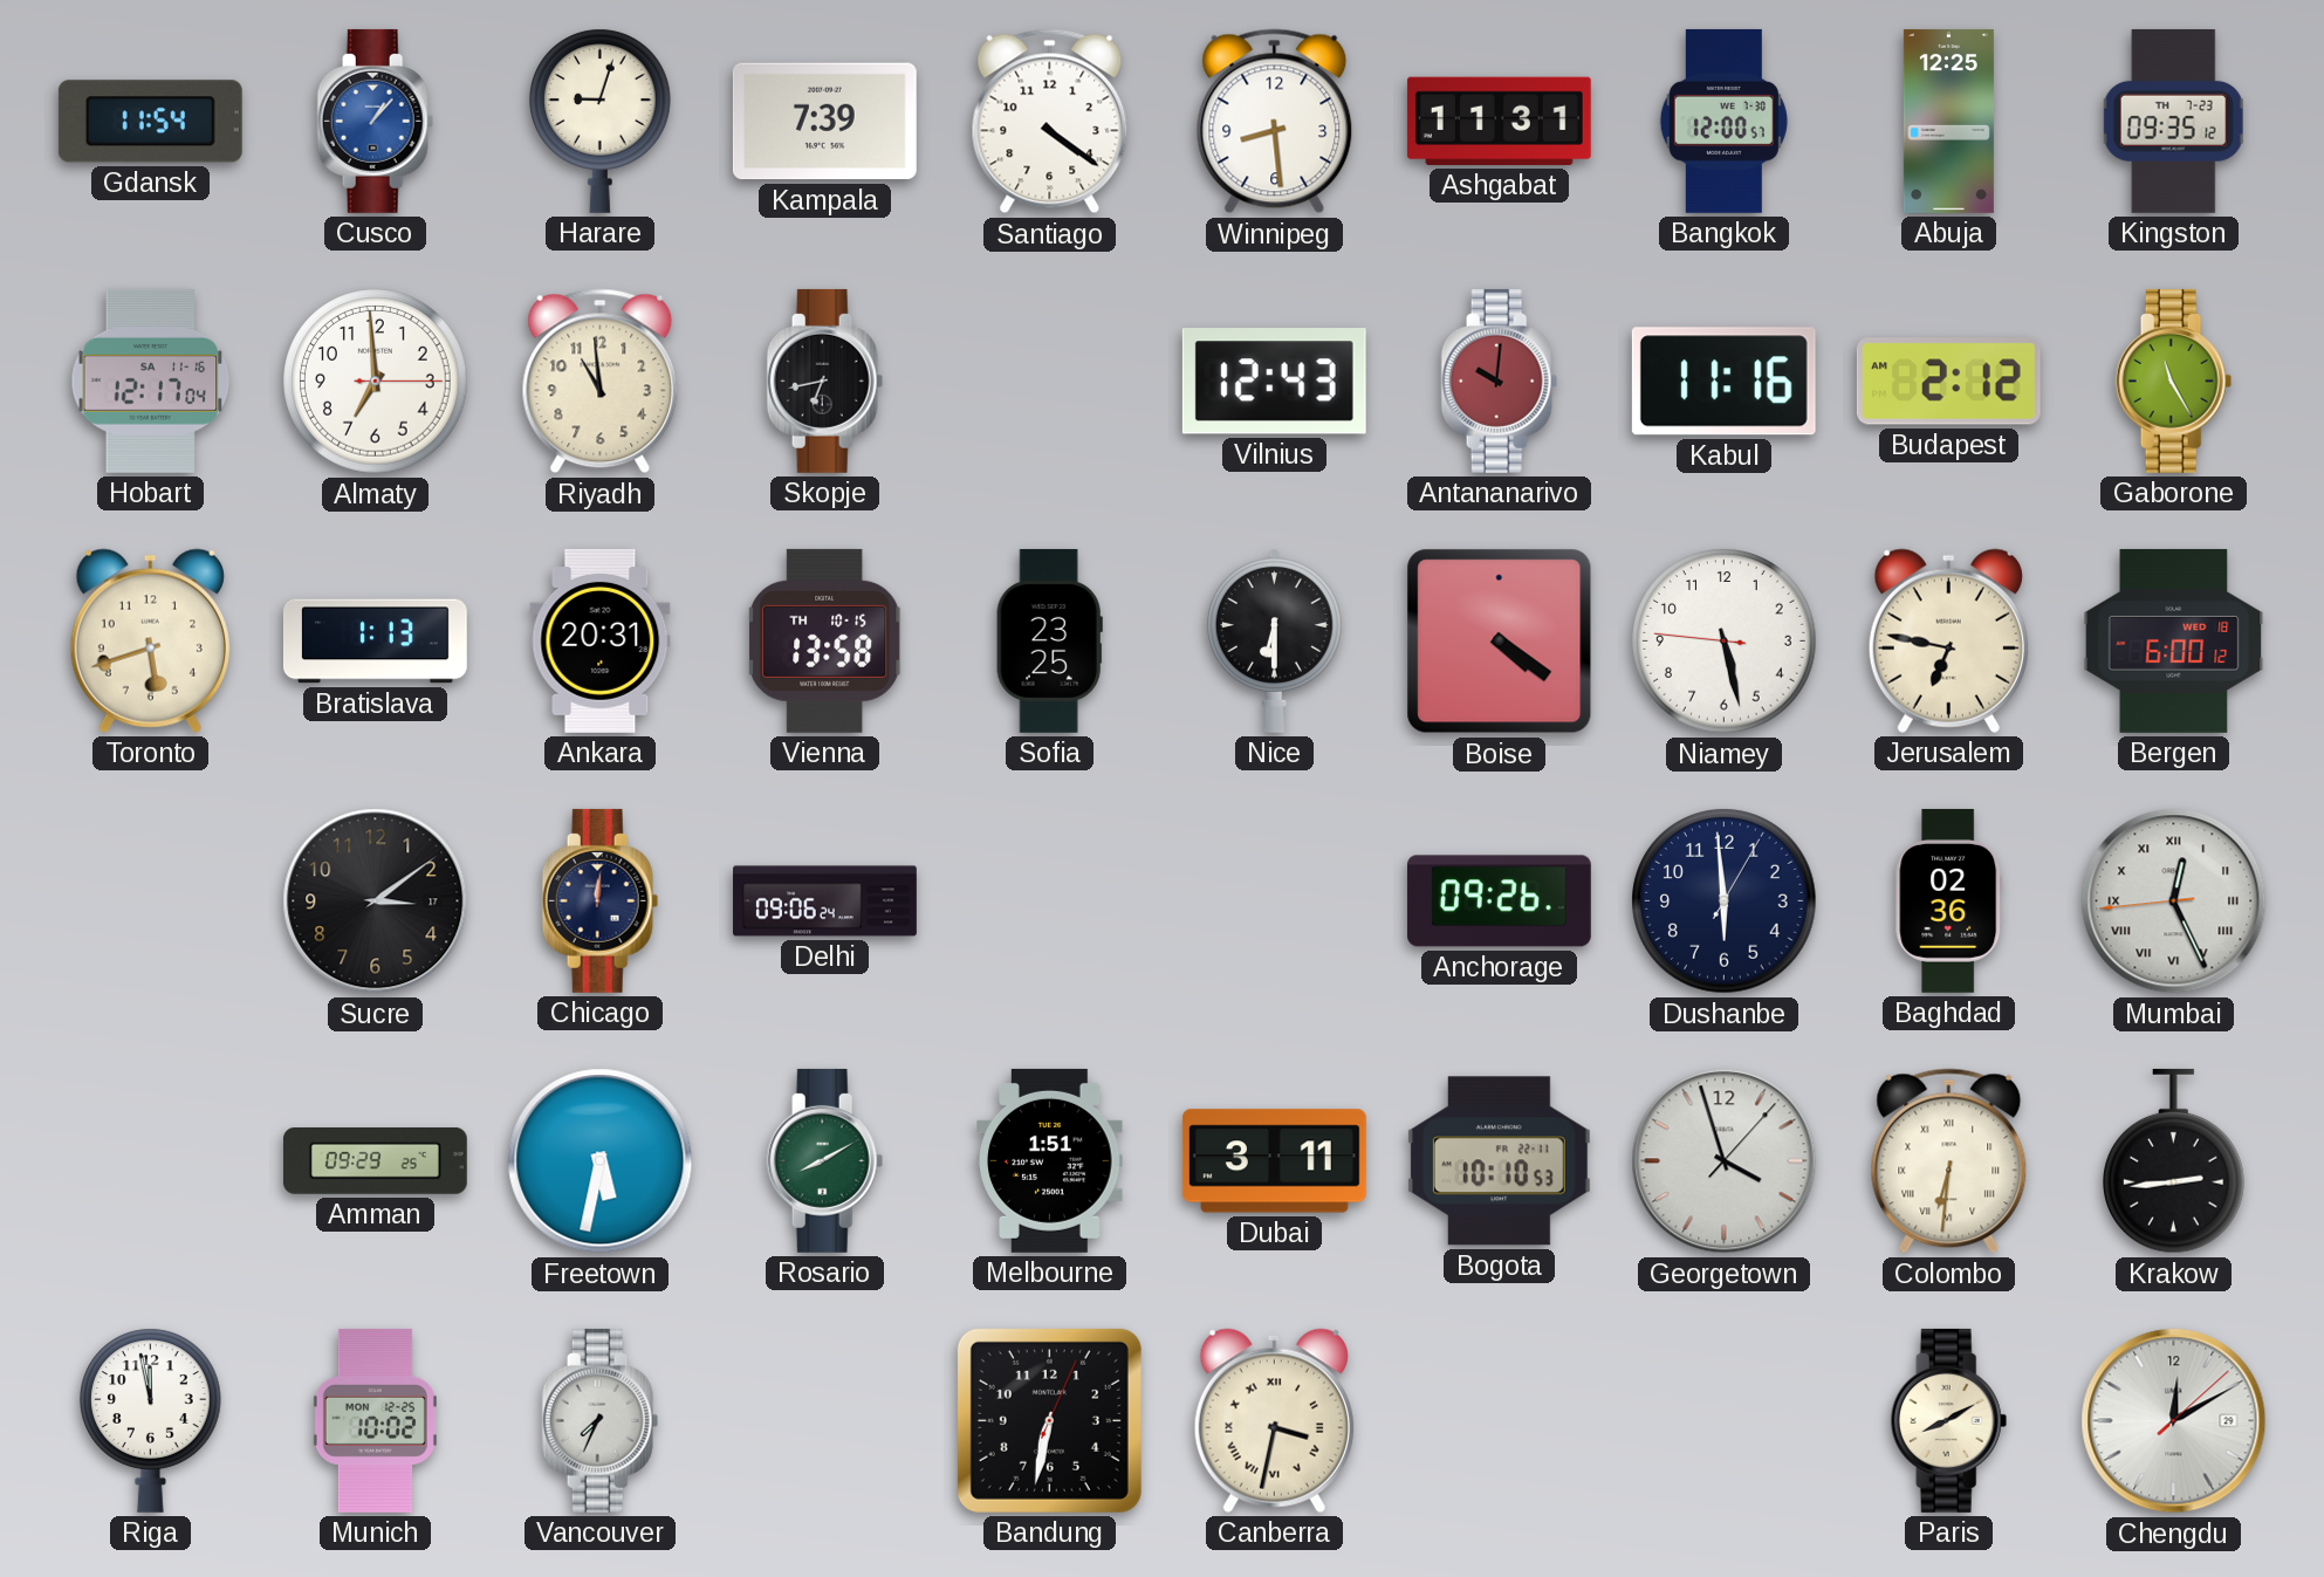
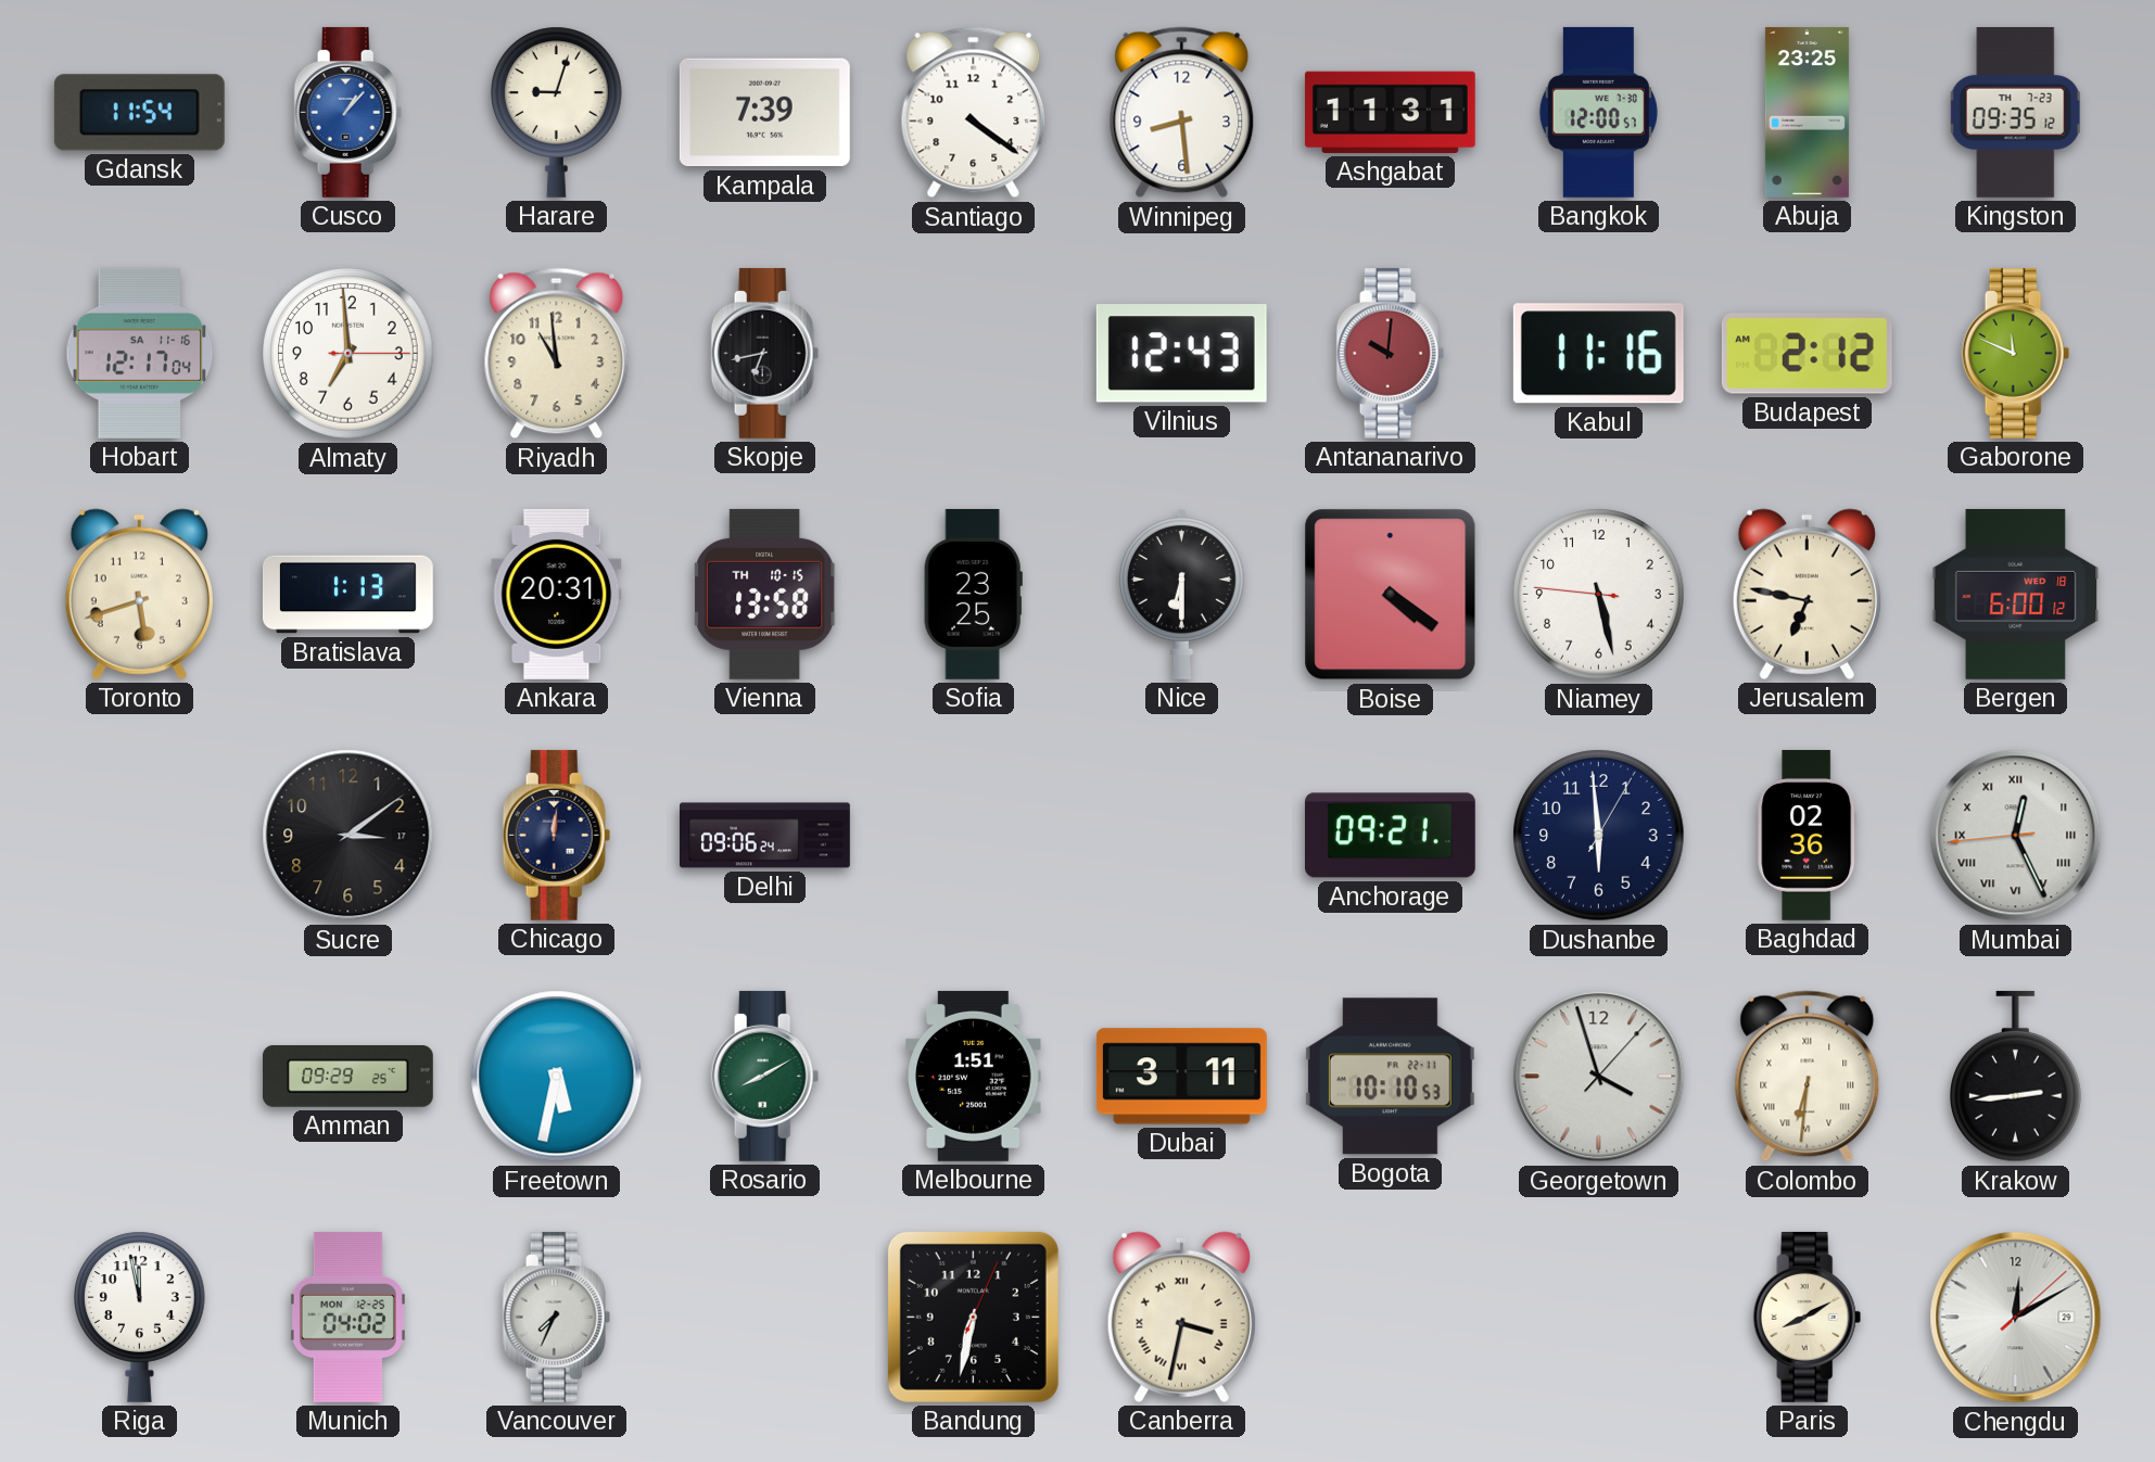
Abuja: 12:25 -> 23:25 (1807, 112)
Gaborone: 11:25 -> 11:49 (2016, 353)
Anchorage: 09:26 -> 09:21 (1390, 836)
Munich: 10:02 -> 04:02 (347, 1317)
